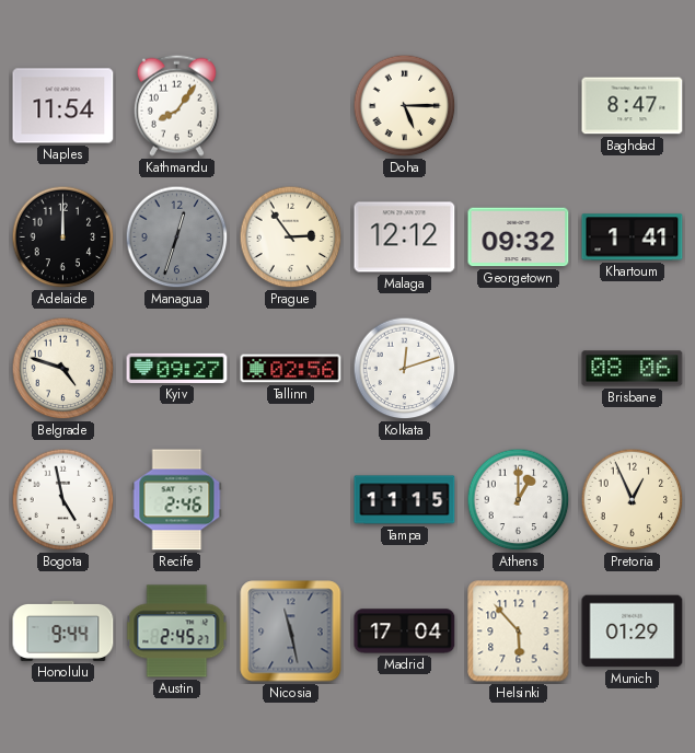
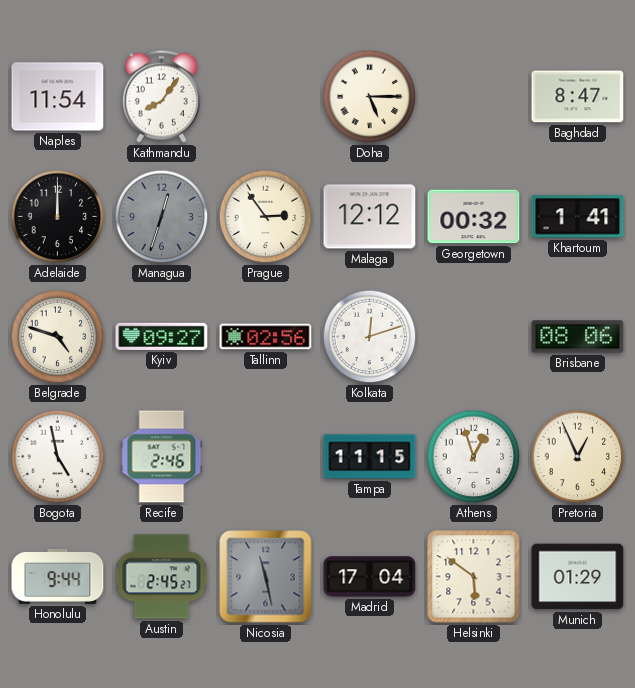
Georgetown: 09:32 -> 00:32 (474, 217)
Athens: 1:00 -> 12:57 (474, 457)
Helsinki: 5:53 -> 5:51 (474, 577)
